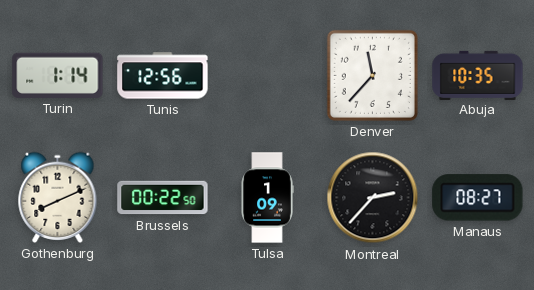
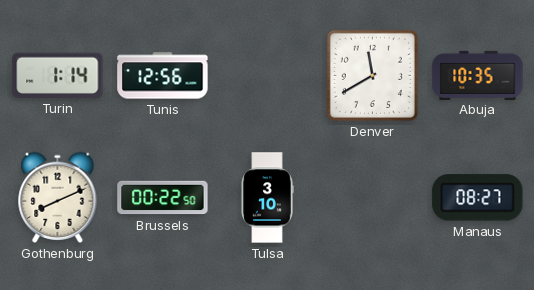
Denver: 11:37 -> 11:40 (372, 75)
Tulsa: 1:09 -> 3:10 (267, 198)
Montreal: 2:37 -> none (373, 198)
